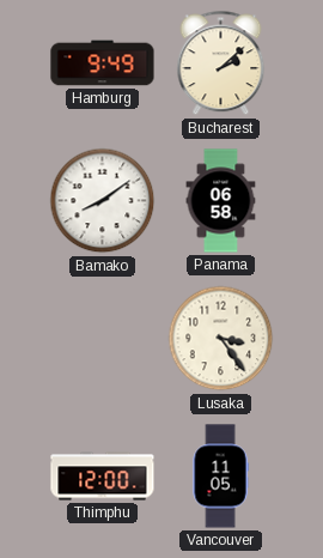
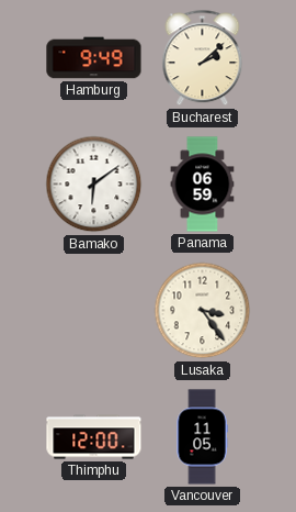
Bamako: 8:09 -> 6:09 (94, 185)
Panama: 06:58 -> 06:59 (203, 185)
